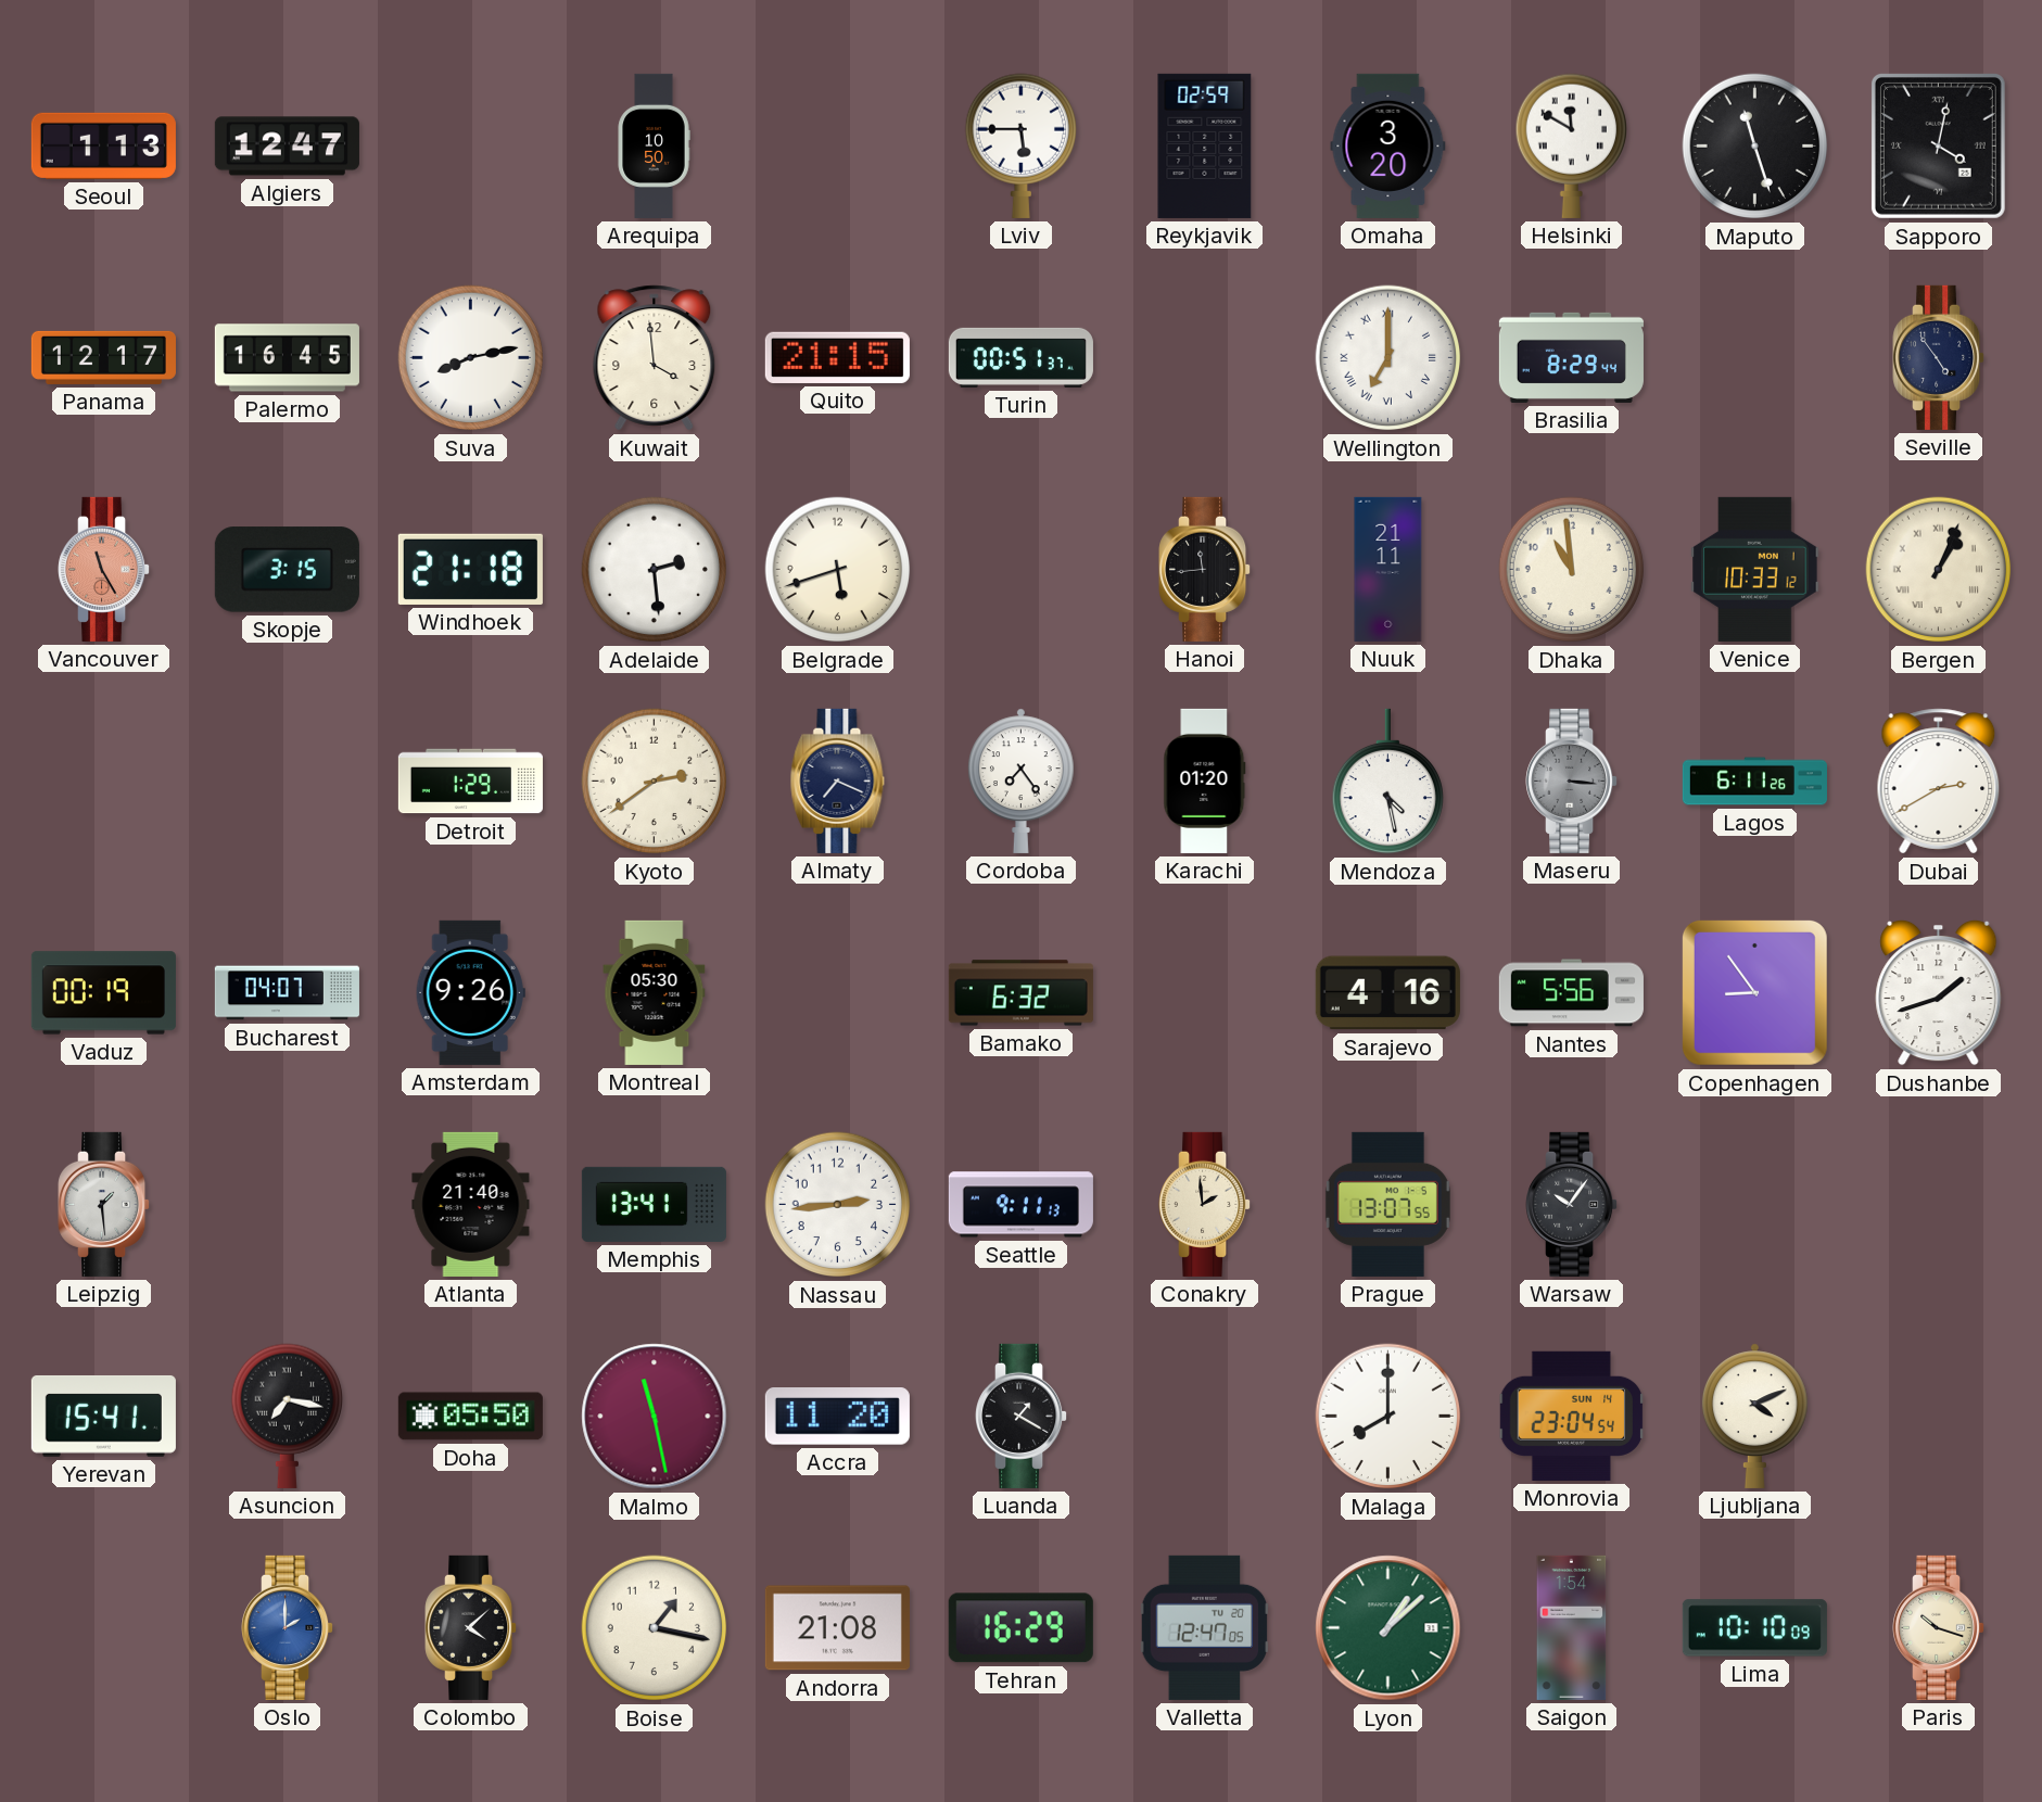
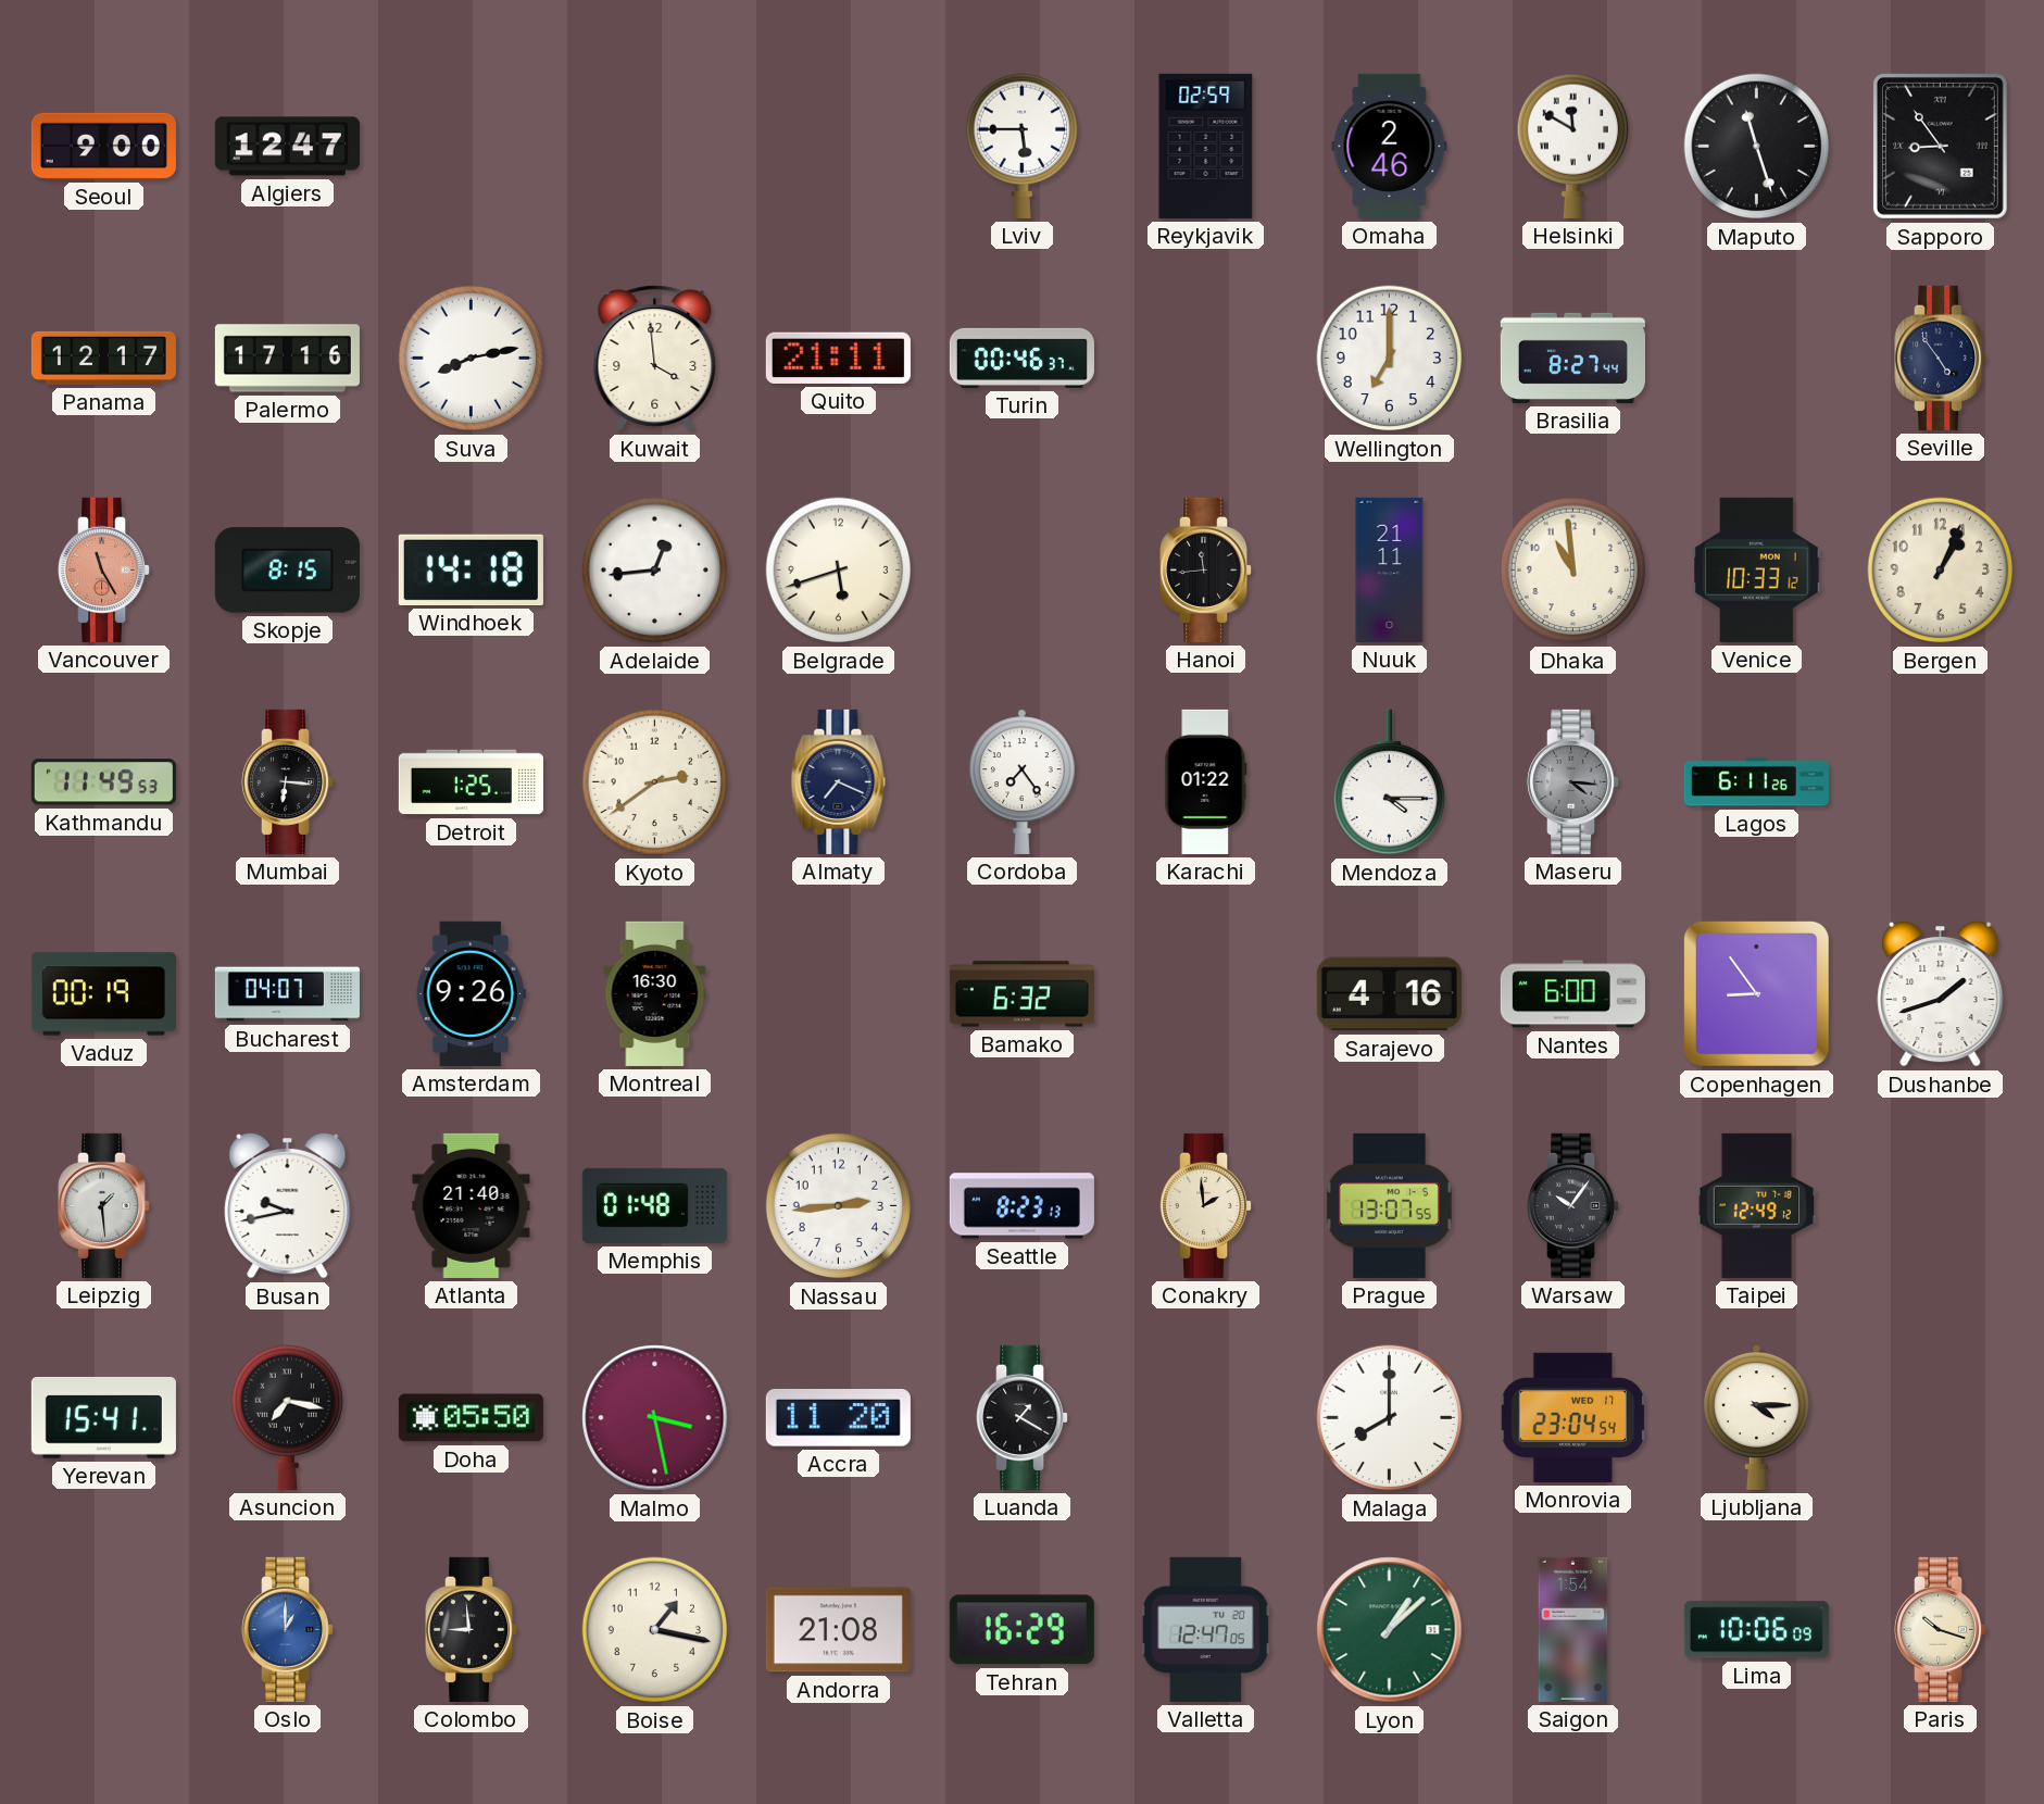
Seoul: 1:13 -> 9:00 (103, 146)
Arequipa: 10:50 -> none (654, 145)
Omaha: 3:20 -> 2:46 (1390, 146)
Sapporo: 4:02 -> 8:54 (1940, 146)
Palermo: 16:45 -> 17:16 (287, 359)
Quito: 21:15 -> 21:11 (838, 358)
Turin: 00:51 -> 00:46 (1021, 358)
Wellington numerals: Roman -> Arabic (1390, 359)
Brasilia: 8:29 -> 8:27 (1572, 358)
Skopje: 3:15 -> 8:15 (287, 571)
Windhoek: 21:18 -> 14:18 (471, 569)
Adelaide: 2:29 -> 12:44 (655, 571)
Bergen numerals: Roman -> Arabic (1941, 571)
Kathmandu: none -> 11:49 (103, 782)
Mumbai: none -> 6:16 (288, 781)
Detroit: 1:29 -> 1:25 (471, 782)
Karachi: 01:20 -> 01:22 (1206, 781)
Mendoza: 4:28 -> 4:15 (1389, 782)
Maseru: 3:16 -> 4:16 (1573, 781)
Dubai: 2:40 -> none (1939, 782)
Montreal: 05:30 -> 16:30 (655, 993)
Nantes: 5:56 -> 6:00 (1572, 994)
Busan: none -> 9:43 (288, 1205)
Memphis: 13:41 -> 01:48 (654, 1205)
Seattle: 9:11 -> 8:23 (1021, 1206)
Taipei: none -> 12:49 (1757, 1205)
Malmo: 11:28 -> 3:28 (655, 1418)
Monrovia date: SUN 14 -> WED 17 (1572, 1417)
Ljubljana: 4:11 -> 4:15 (1757, 1417)
Oslo: 2:00 -> 1:00 (288, 1629)
Colombo: 4:08 -> 8:59 (472, 1629)
Lima: 10:10 -> 10:06 (1756, 1630)
